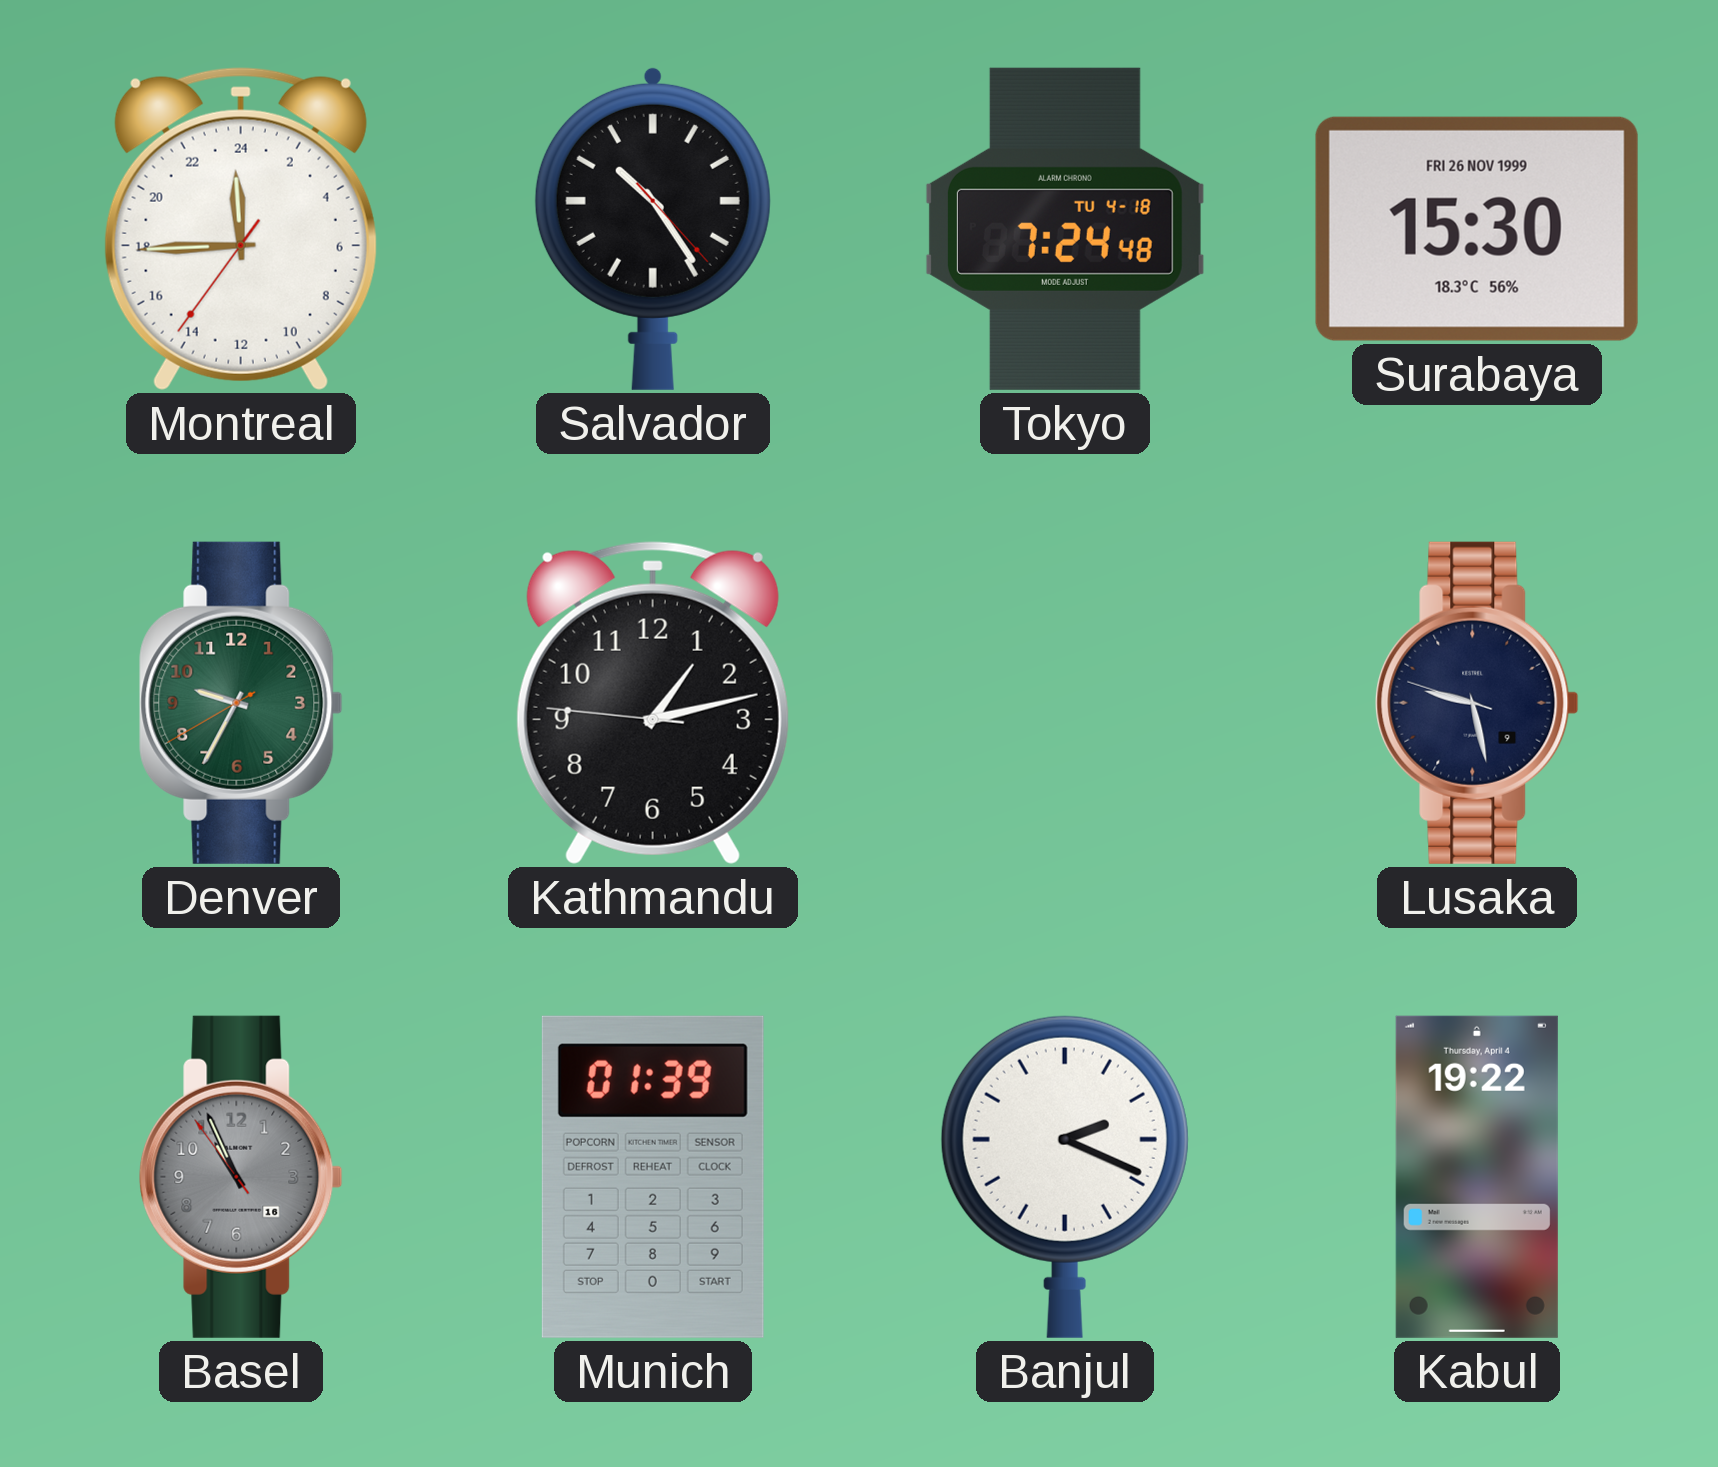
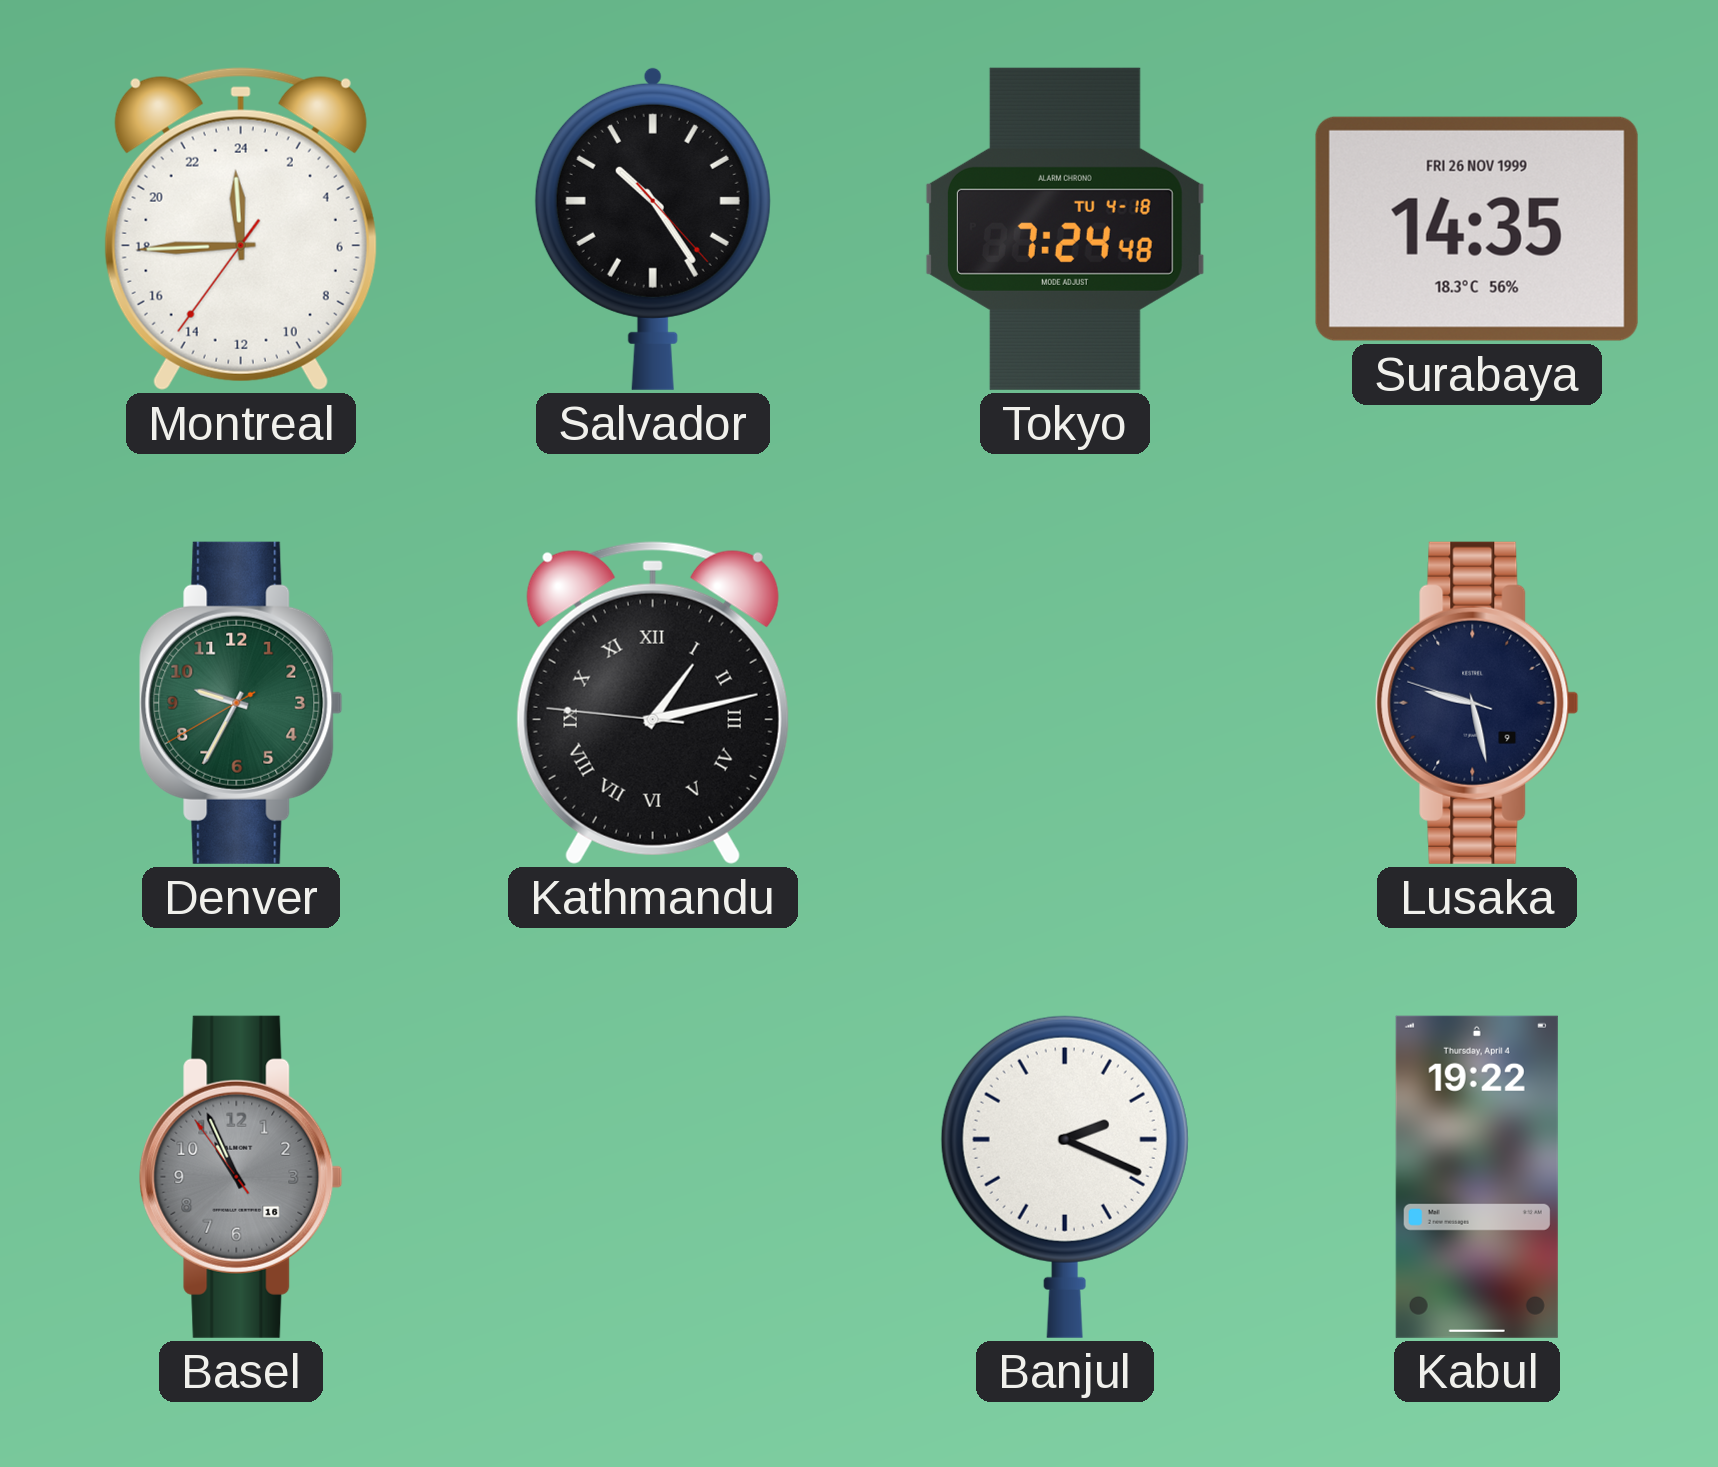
Surabaya: 15:30 -> 14:35 (1477, 229)
Kathmandu numerals: Arabic -> Roman (653, 703)
Munich: 01:39 -> none (653, 1177)
